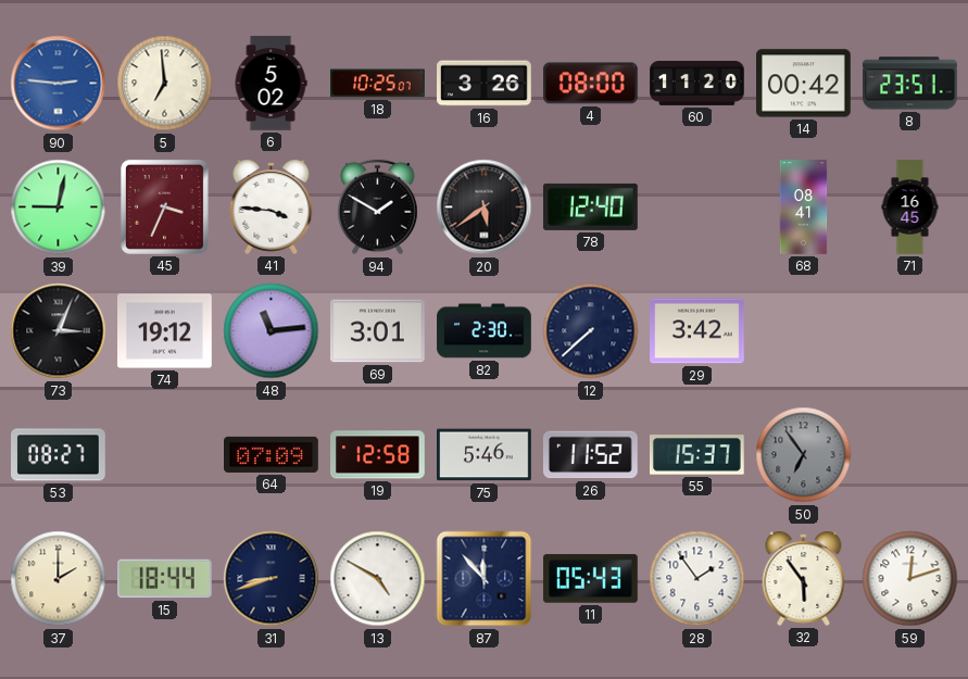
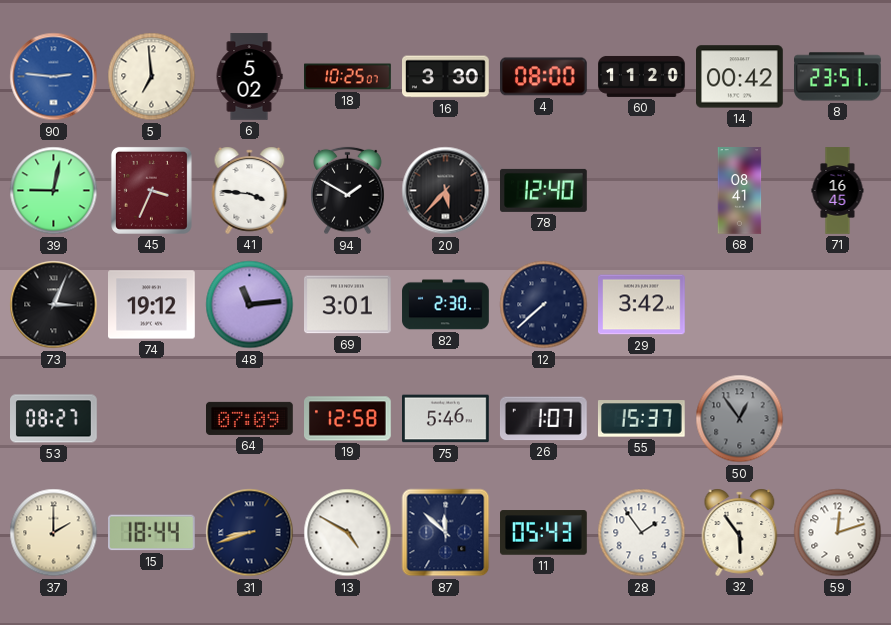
16: 3:26 -> 3:30 (446, 77)
20: 5:39 -> 5:37 (446, 191)
26: 11:52 -> 1:07 (543, 419)
50: 6:54 -> 12:54 (740, 419)
87: 11:53 -> 11:52 (446, 533)
